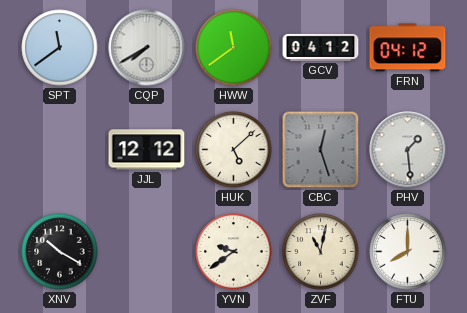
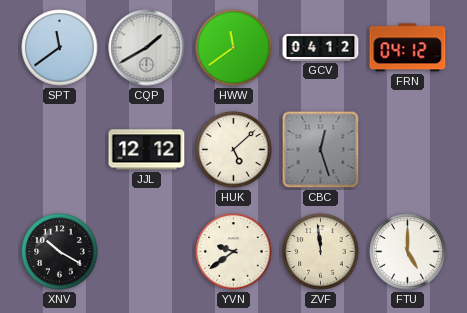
CQP: 7:40 -> 1:40 (147, 48)
PHV: 1:29 -> none (408, 150)
ZVF: 11:02 -> 11:59 (321, 252)
FTU: 8:00 -> 5:00 (408, 252)
